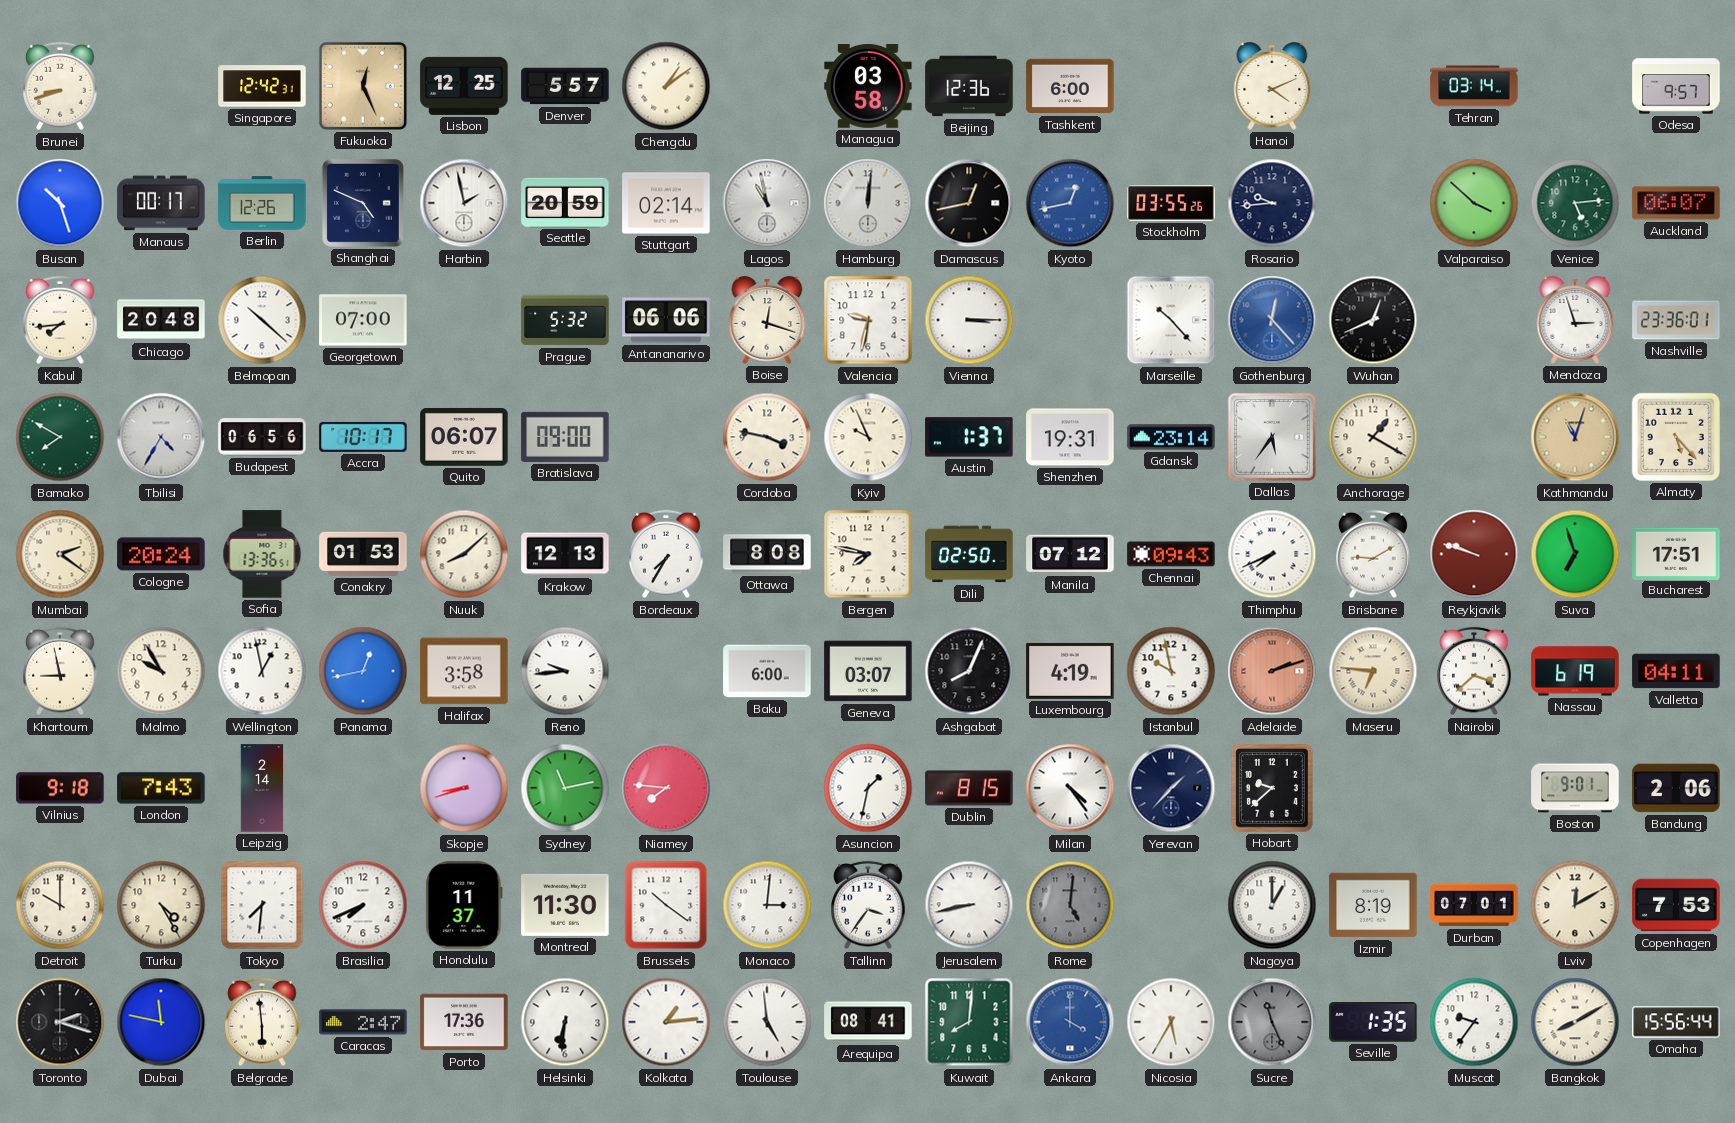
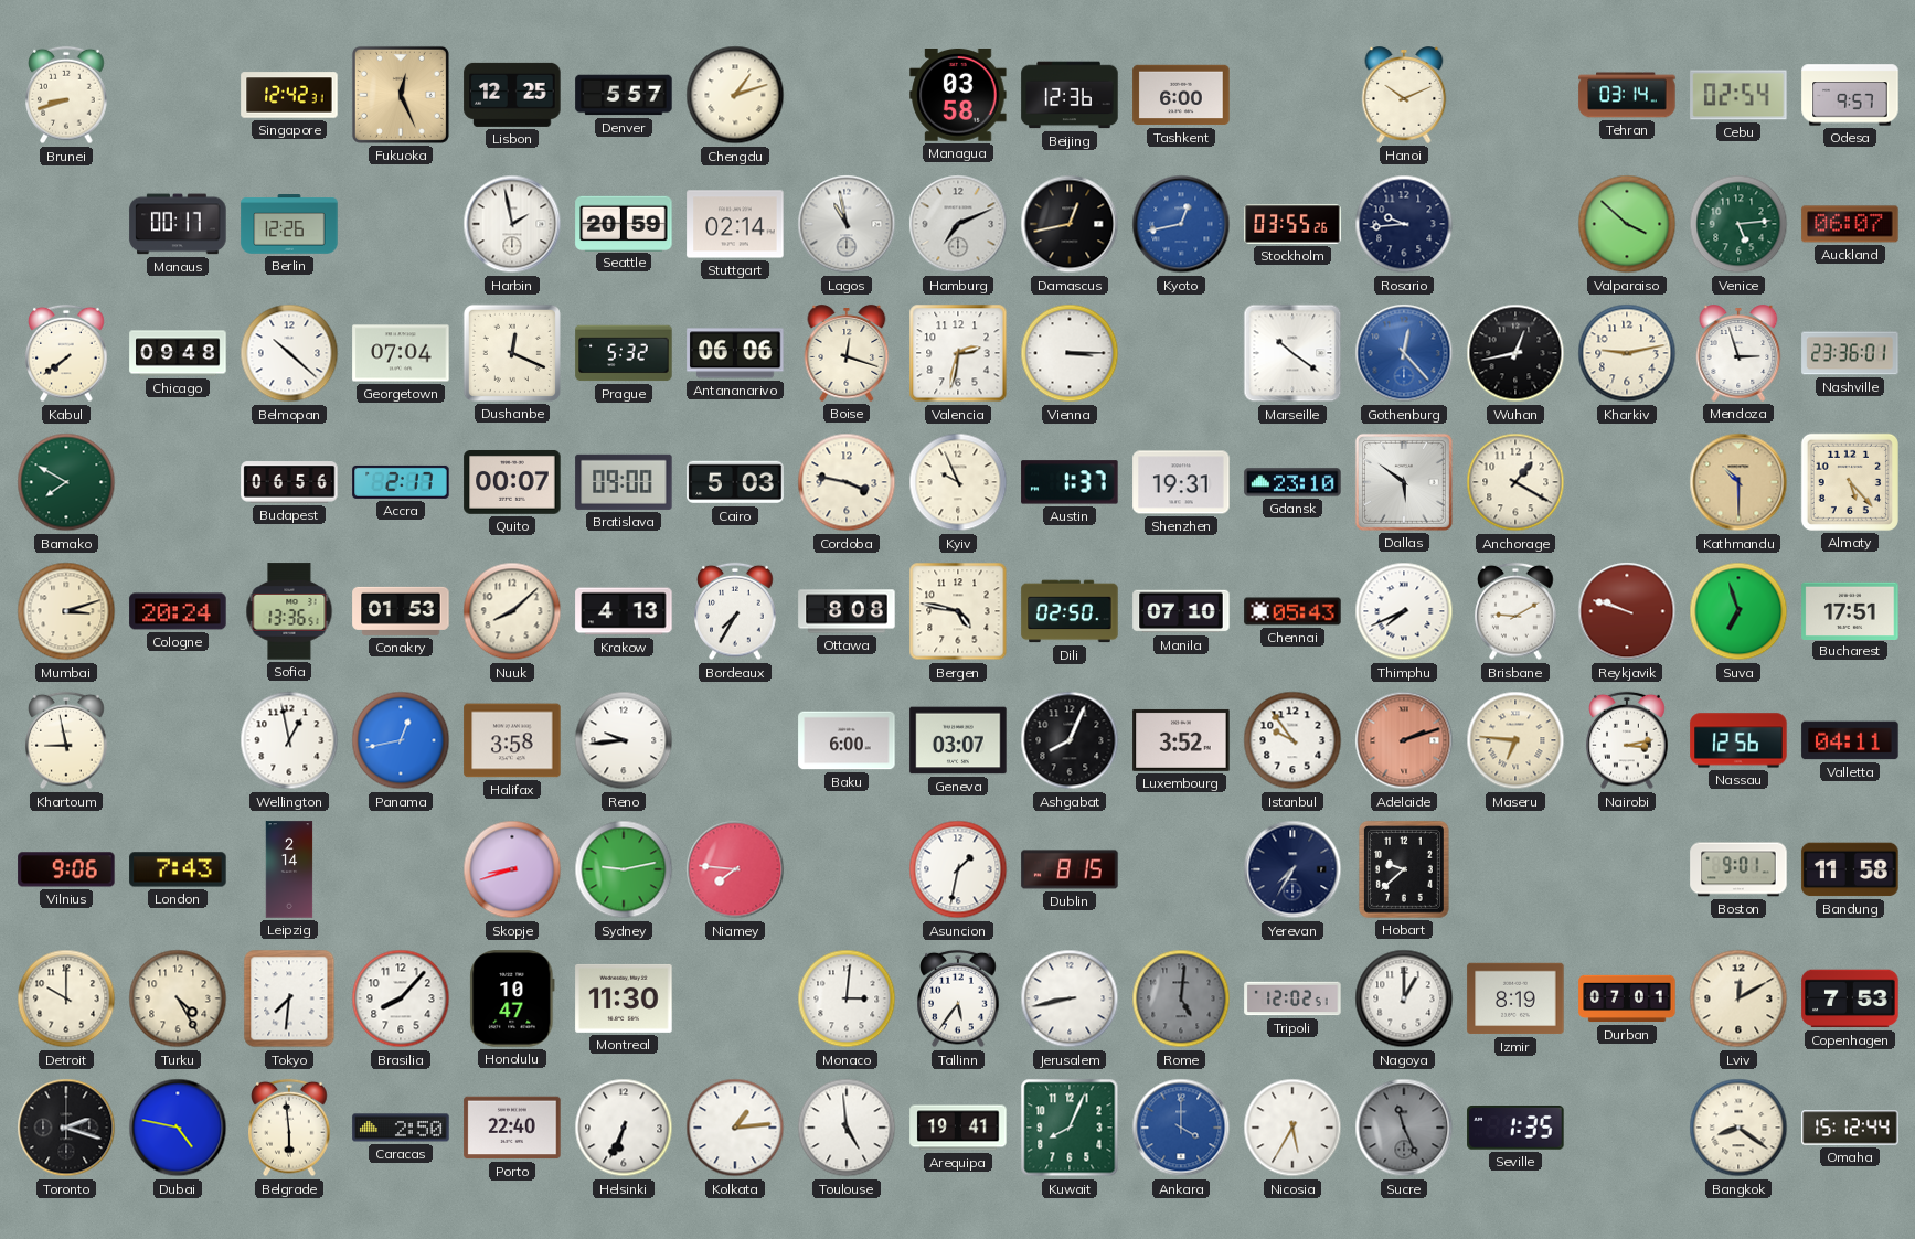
Chengdu: 1:09 -> 1:12 (735, 95)
Hanoi: 4:11 -> 10:11 (1404, 95)
Cebu: none -> 02:54 (1738, 95)
Busan: 10:27 -> none (60, 203)
Shanghai: 4:49 -> none (363, 203)
Hamburg: 12:01 -> 7:11 (958, 224)
Kabul: 7:44 -> 7:39 (66, 353)
Chicago: 20:48 -> 09:48 (178, 353)
Georgetown: 07:00 -> 07:04 (401, 353)
Dushanbe: none -> 12:19 (512, 353)
Valencia: 9:32 -> 2:32 (958, 353)
Marseille: 10:23 -> 10:21 (1292, 353)
Wuhan: 12:41 -> 12:43 (1515, 353)
Kharkiv: none -> 9:13 (1627, 353)
Tbilisi: 4:35 -> none (161, 437)
Accra: 10:17 -> 2:17 (401, 482)
Quito: 06:07 -> 00:07 (512, 482)
Cairo: none -> 5:03 (735, 482)
Gdansk: 23:14 -> 23:10 (1292, 482)
Dallas: 5:36 -> 5:51 (1404, 482)
Kathmandu: 11:03 -> 10:30 (1738, 482)
Mumbai: 2:21 -> 3:12 (66, 611)
Krakow: 12:13 -> 4:13 (624, 611)
Bergen: 7:47 -> 4:47 (958, 611)
Manila: 07:12 -> 07:10 (1181, 611)
Chennai: 09:43 -> 05:43 (1292, 611)
Malmo: 9:55 -> none (161, 671)
Luxembourg: 4:19 -> 3:52 (1181, 740)
Istanbul: 9:58 -> 9:54 (1292, 740)
Nairobi: 3:38 -> 3:13 (1627, 740)
Nassau: 6:19 -> 12:56 (1738, 740)
Vilnius: 9:18 -> 9:06 (66, 869)
Sydney: 11:13 -> 9:13 (624, 869)
Milan: 4:24 -> none (1070, 788)
Yerevan: 1:37 -> 7:35 (1292, 869)
Bandung: 2:06 -> 11:58 (1850, 869)
Brasilia: 7:41 -> 8:07 (401, 998)
Honolulu: 11:37 -> 10:47 (512, 998)
Brussels: 10:21 -> none (666, 905)
Tallinn: 3:36 -> 5:36 (958, 998)
Tripoli: none -> 12:02 (1292, 998)
Dubai: 11:47 -> 4:47 (178, 1128)
Caracas: 2:47 -> 2:50 (401, 1128)
Porto: 17:36 -> 22:40 (512, 1128)
Helsinki: 6:31 -> 6:34 (624, 1128)
Arequipa: 08:41 -> 19:41 (958, 1128)
Kuwait: 8:01 -> 8:04 (1070, 1128)
Muscat: 9:36 -> none (1474, 1022)
Bangkok: 8:10 -> 8:21 (1738, 1128)
Omaha: 15:56 -> 15:12 (1850, 1128)
